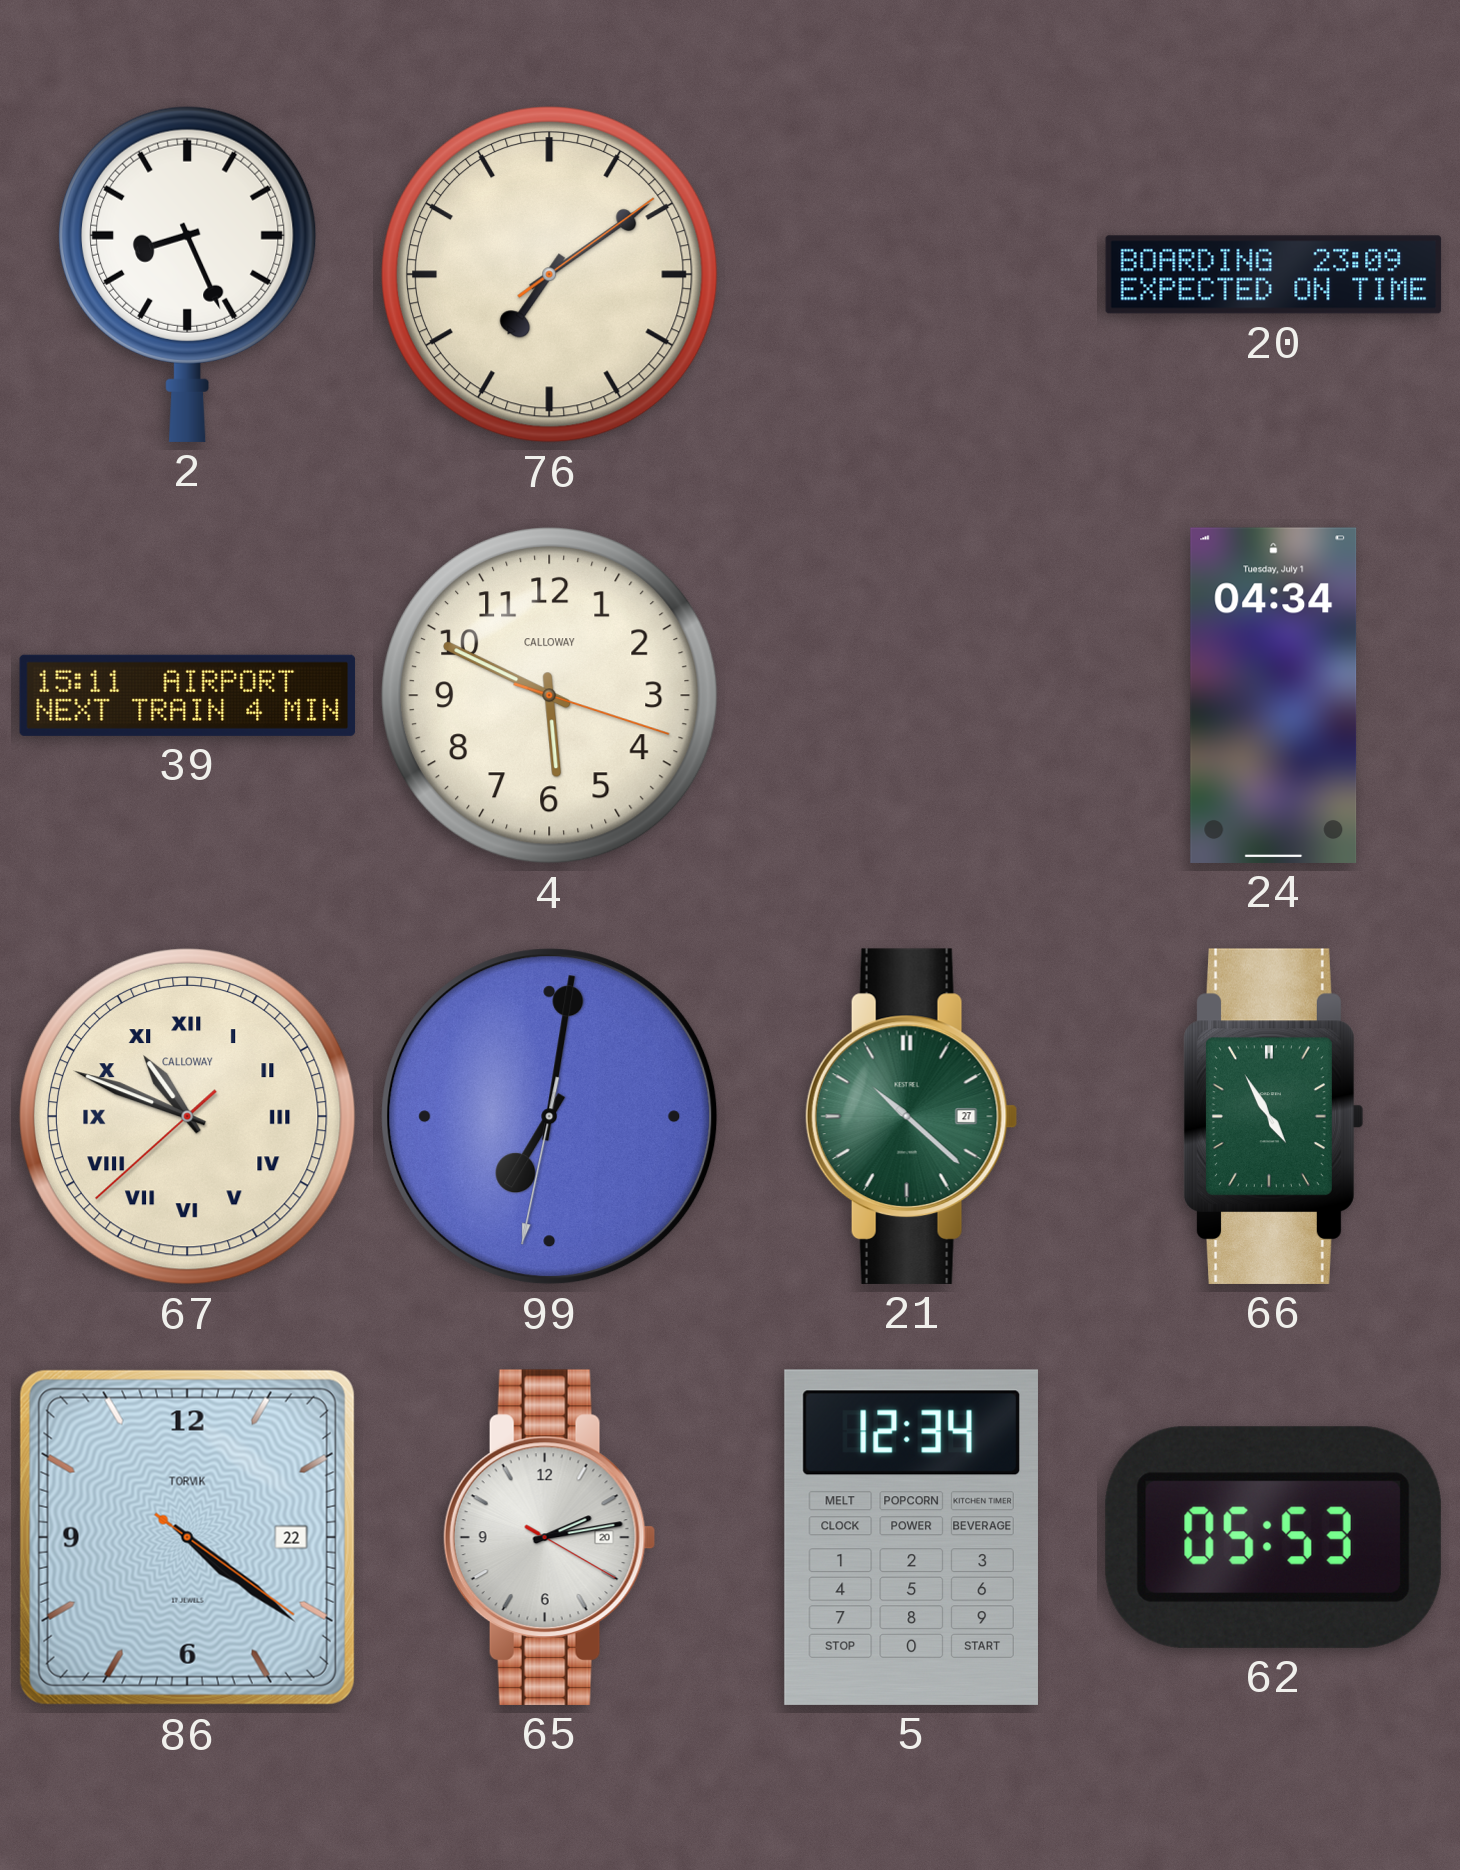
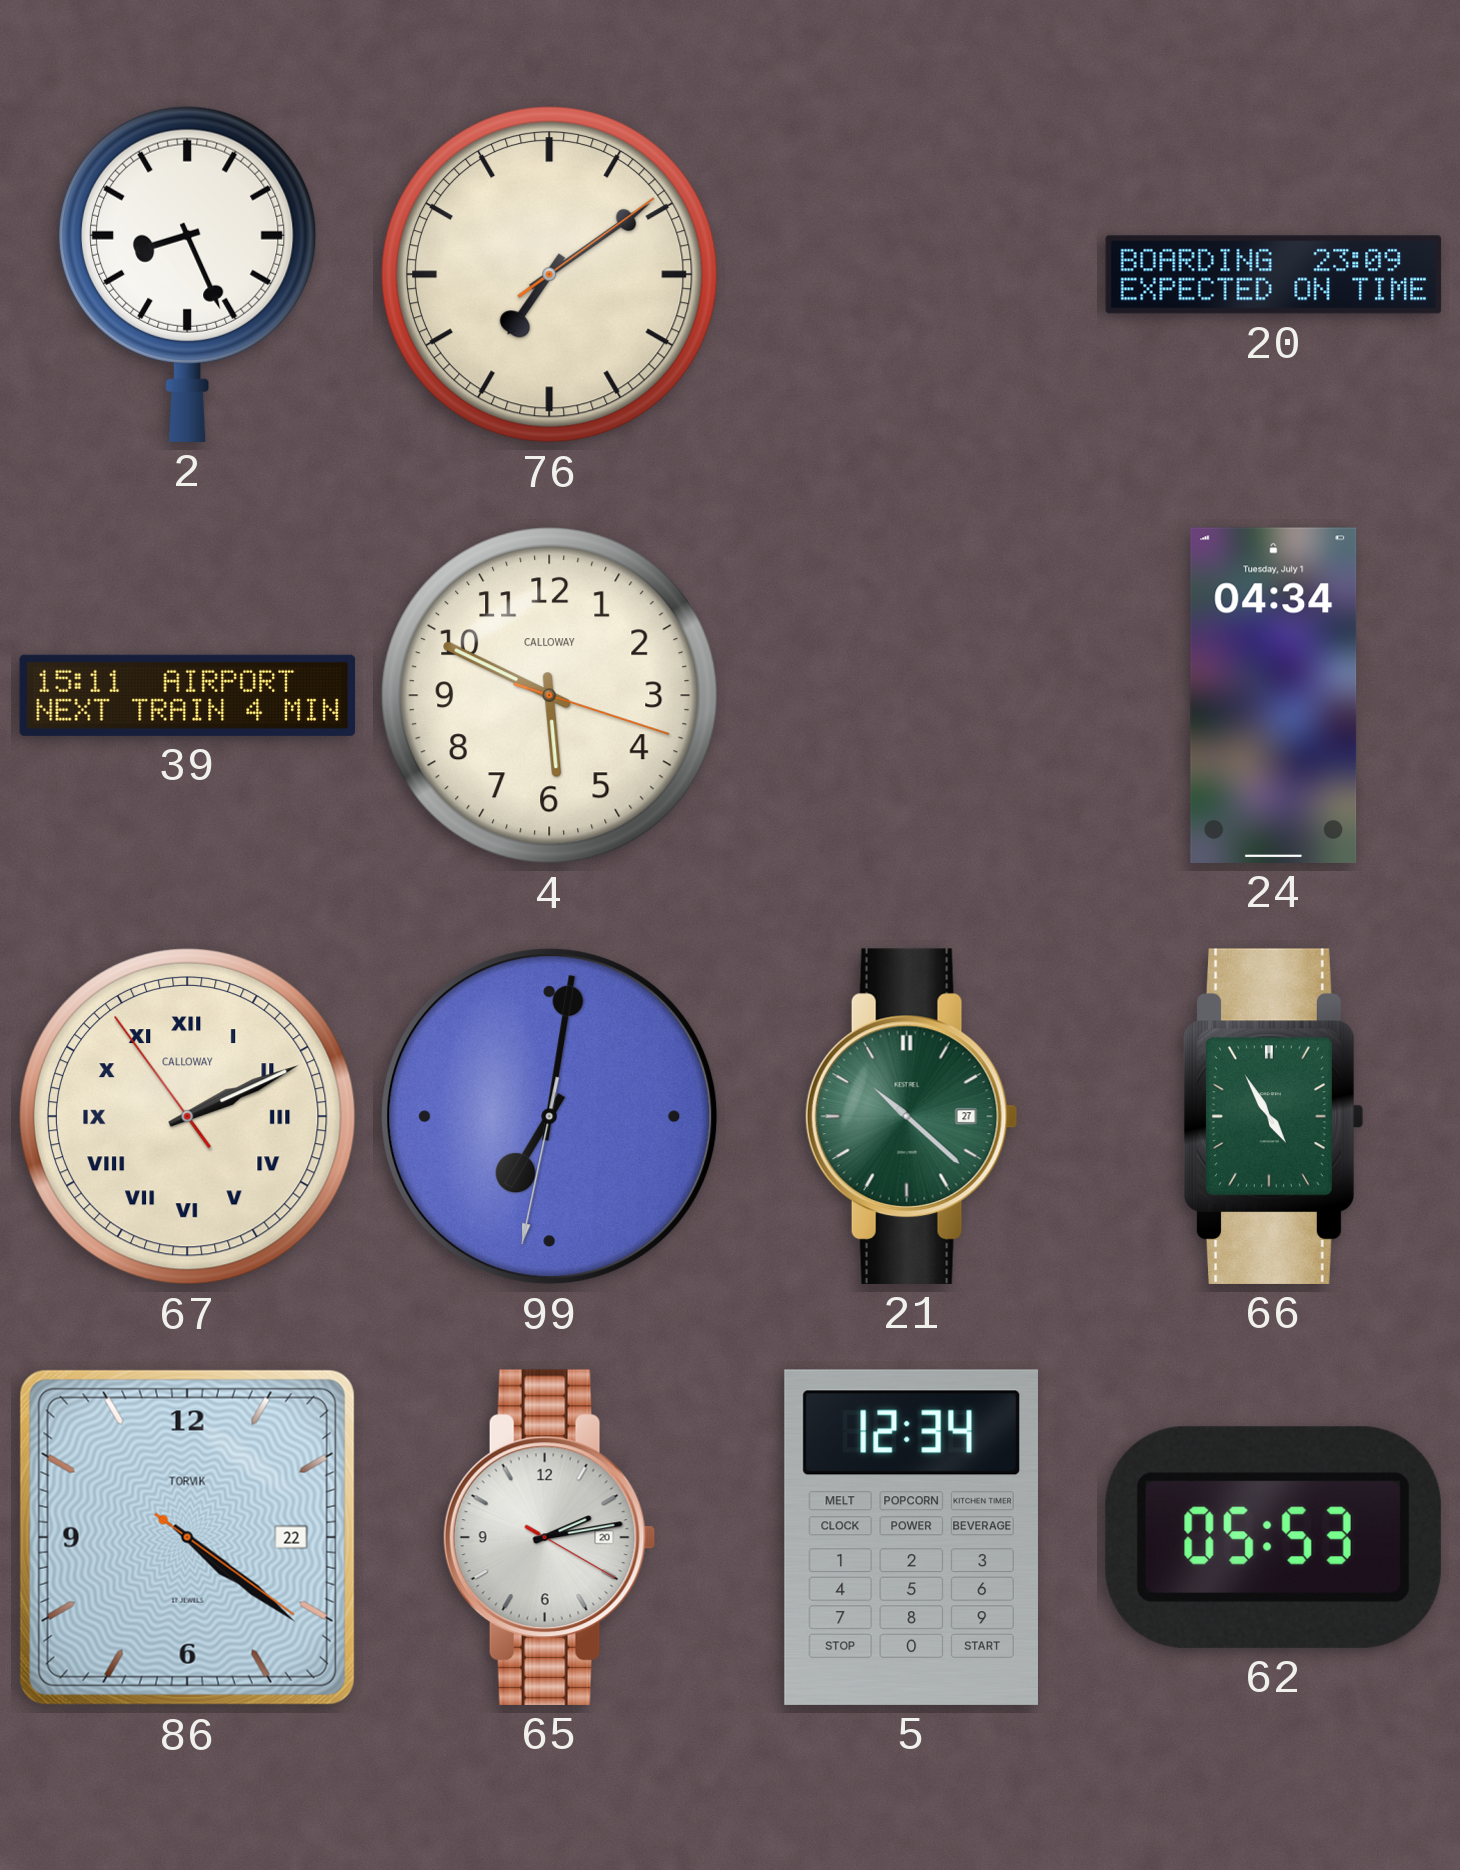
67: 10:48 -> 2:10 (187, 1116)
